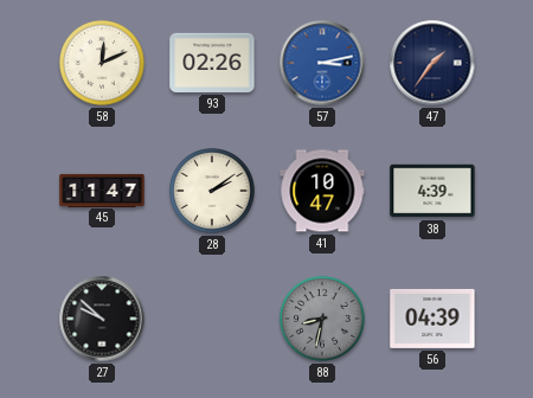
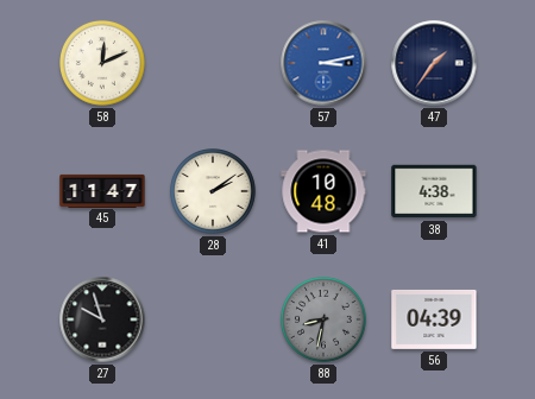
93: 02:26 -> none (212, 63)
41: 10:47 -> 10:48 (323, 191)
38: 4:39 -> 4:38 (434, 191)
27: 9:52 -> 9:57 (102, 319)
